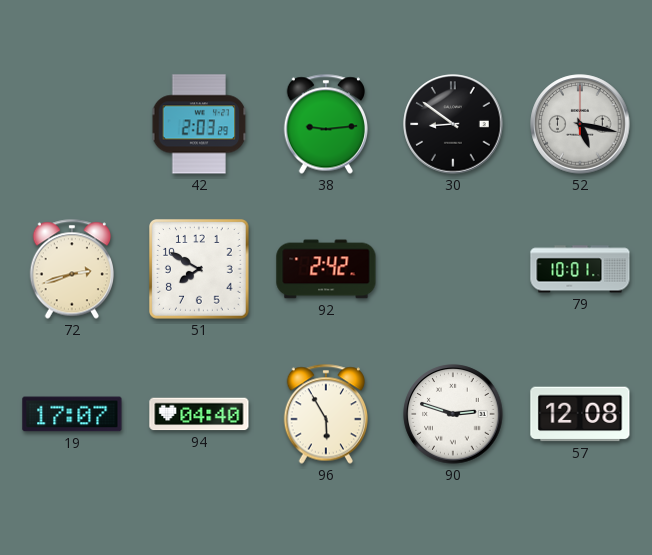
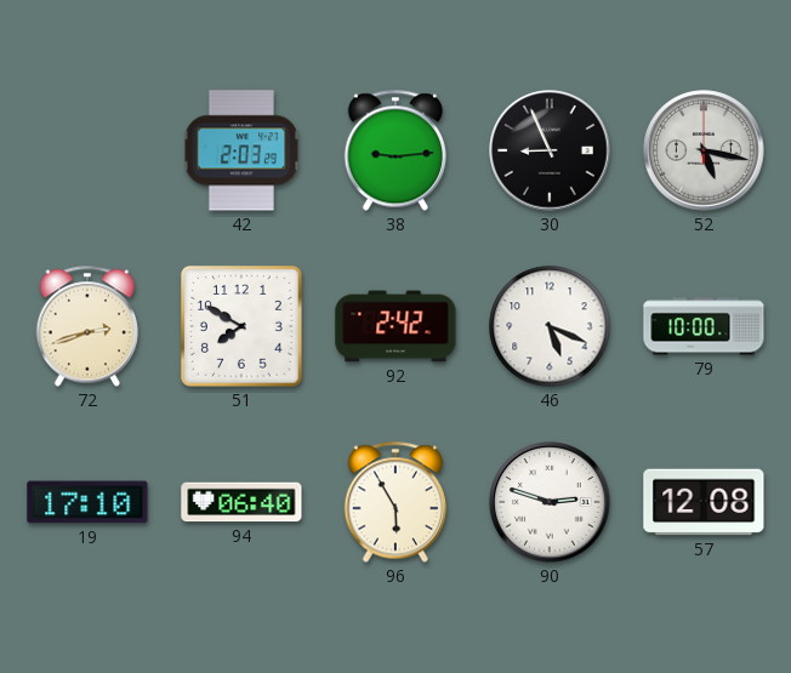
30: 8:51 -> 8:56 (550, 150)
46: none -> 5:19 (550, 326)
79: 10:01 -> 10:00 (704, 326)
19: 17:07 -> 17:10 (87, 502)
94: 04:40 -> 06:40 (241, 502)
